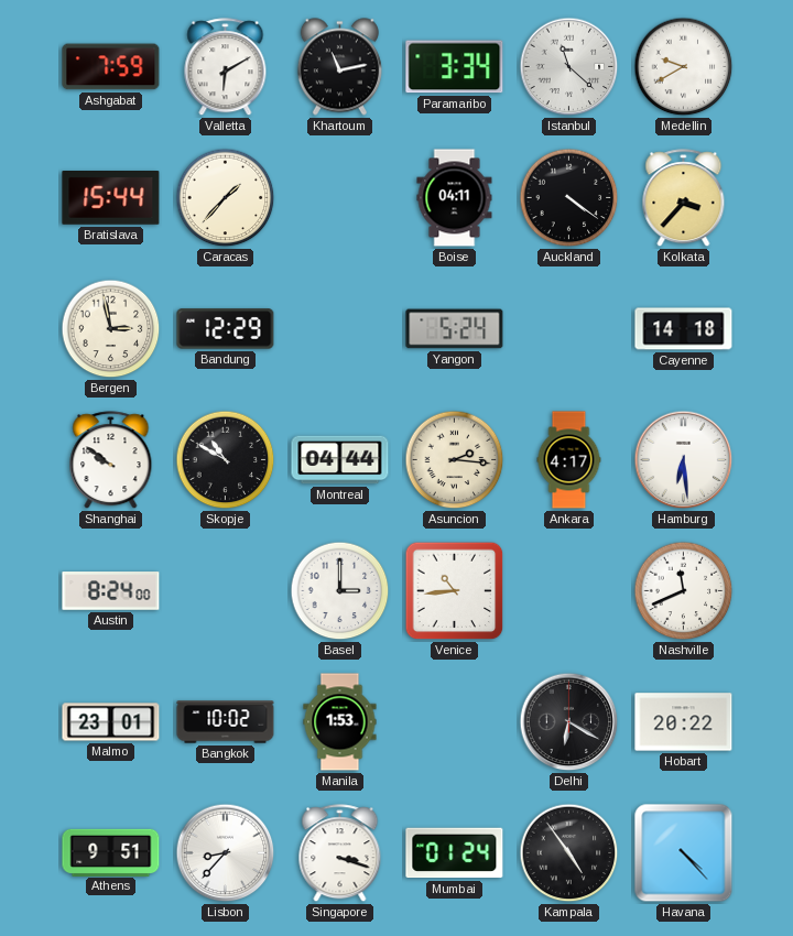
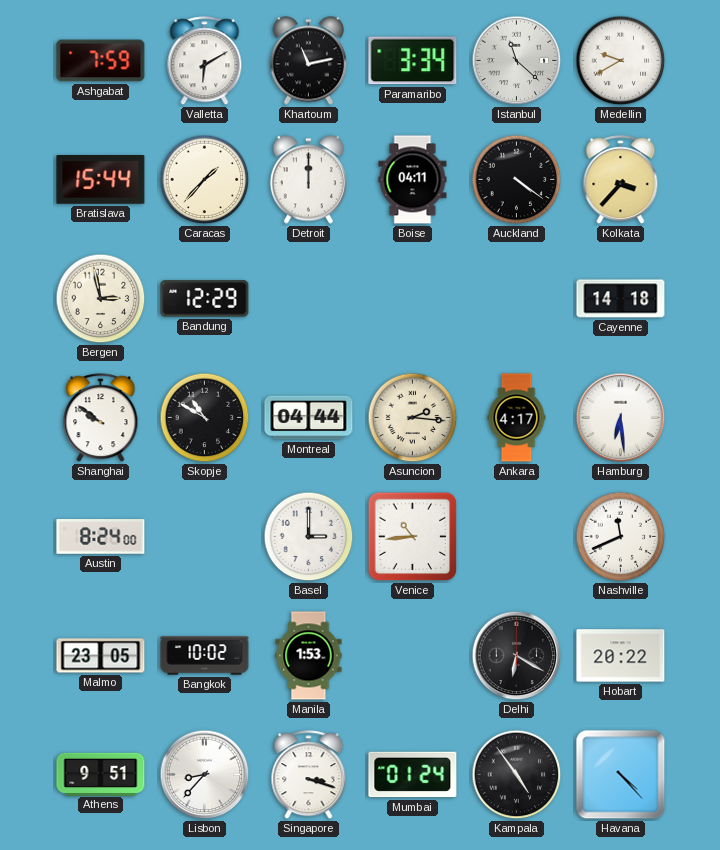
Detroit: none -> 12:00 (308, 180)
Yangon: 5:24 -> none (455, 329)
Malmo: 23:01 -> 23:05 (101, 656)
